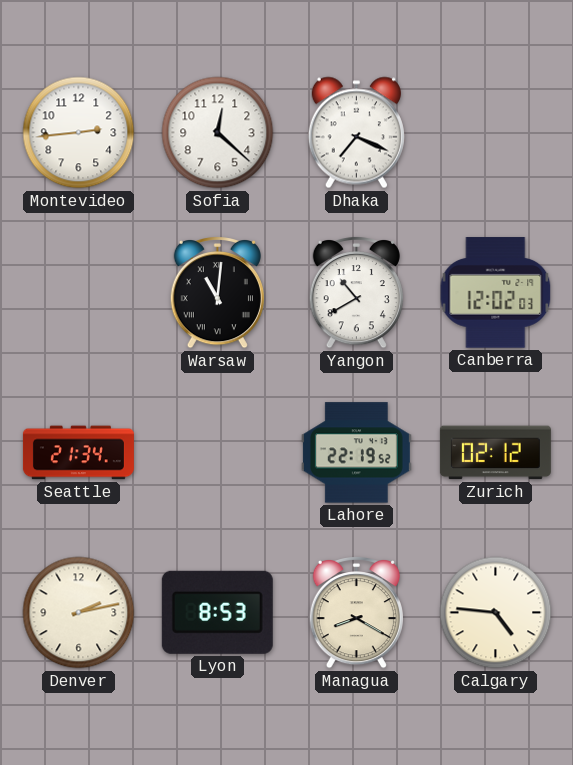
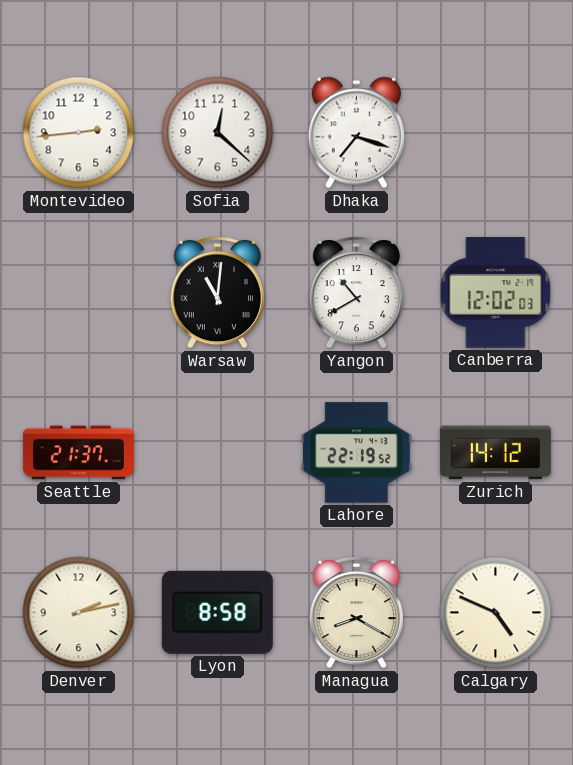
Dhaka: 7:19 -> 7:18 (356, 133)
Seattle: 21:34 -> 21:37 (78, 453)
Zurich: 02:12 -> 14:12 (495, 453)
Lyon: 8:53 -> 8:58 (217, 612)
Calgary: 4:46 -> 4:49 (496, 613)
